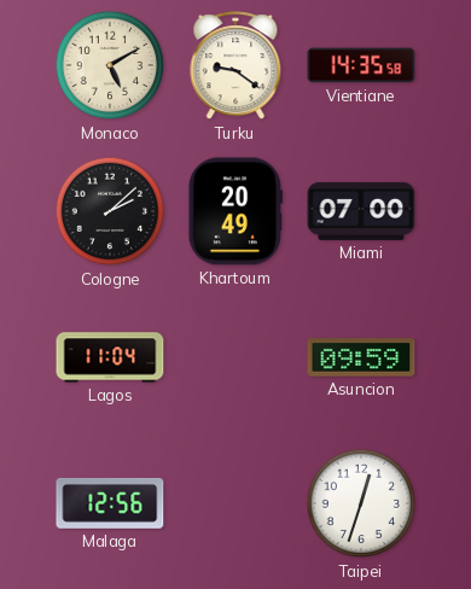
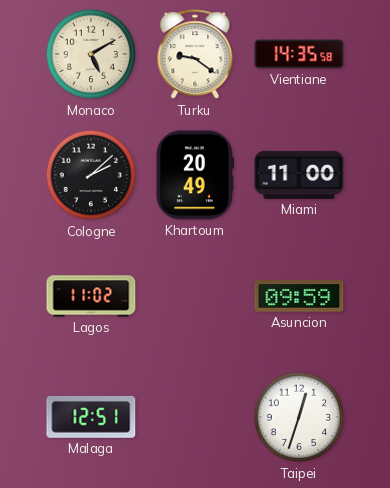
Miami: 07:00 -> 11:00 (299, 175)
Lagos: 11:04 -> 11:02 (91, 296)
Malaga: 12:56 -> 12:51 (91, 417)
